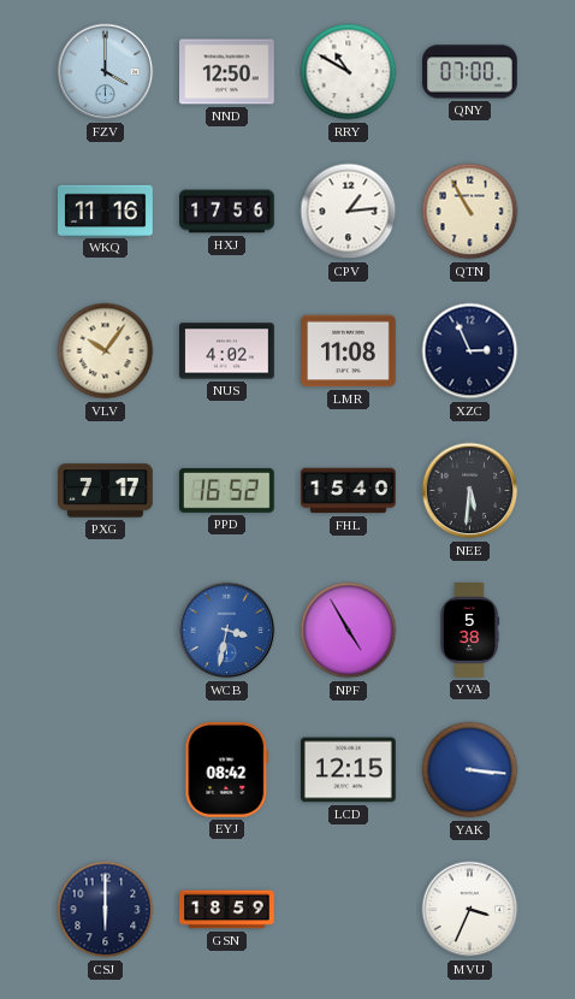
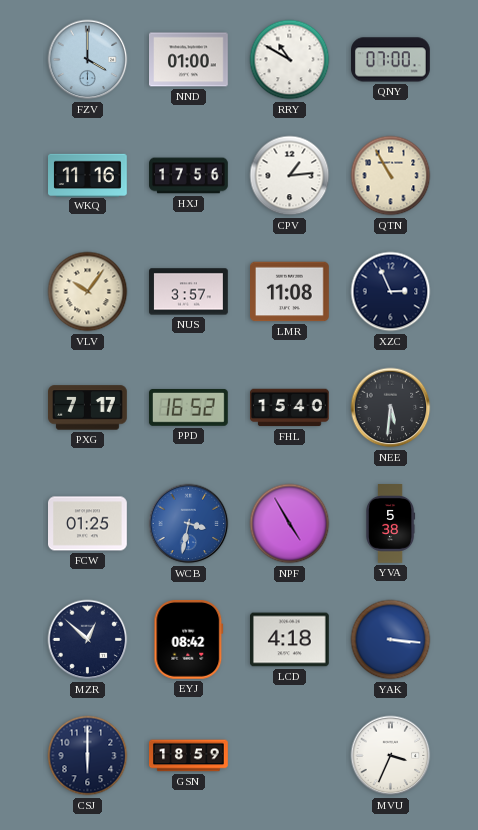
NND: 12:50 -> 01:00 (189, 60)
NUS: 4:02 -> 3:57 (189, 292)
FCW: none -> 01:25 (88, 524)
MZR: none -> 12:52 (88, 640)
LCD: 12:15 -> 4:18 (290, 640)
